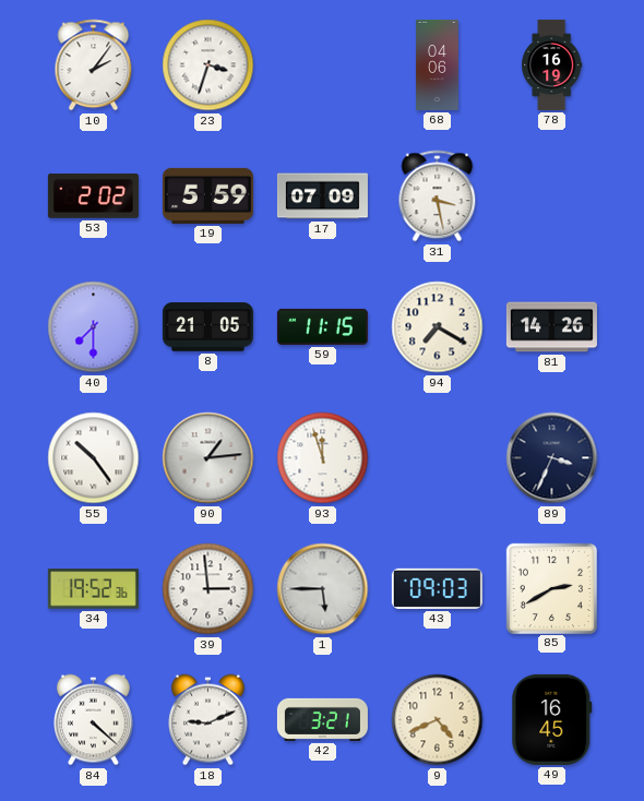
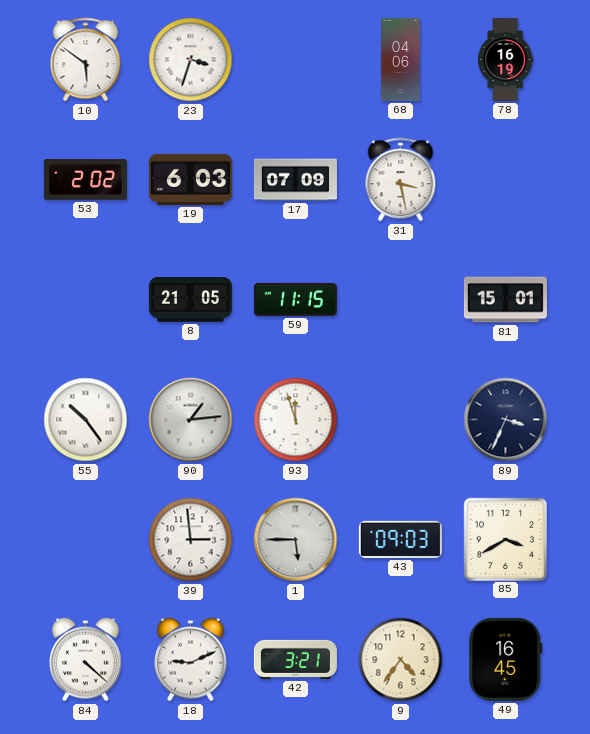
10: 2:06 -> 5:51 (86, 60)
19: 5:59 -> 6:03 (190, 179)
40: 7:30 -> none (94, 327)
94: 7:20 -> none (438, 327)
81: 14:26 -> 15:01 (505, 300)
34: 19:52 -> none (93, 589)
85: 2:40 -> 3:40 (505, 539)
9: 4:41 -> 4:36 (401, 660)
